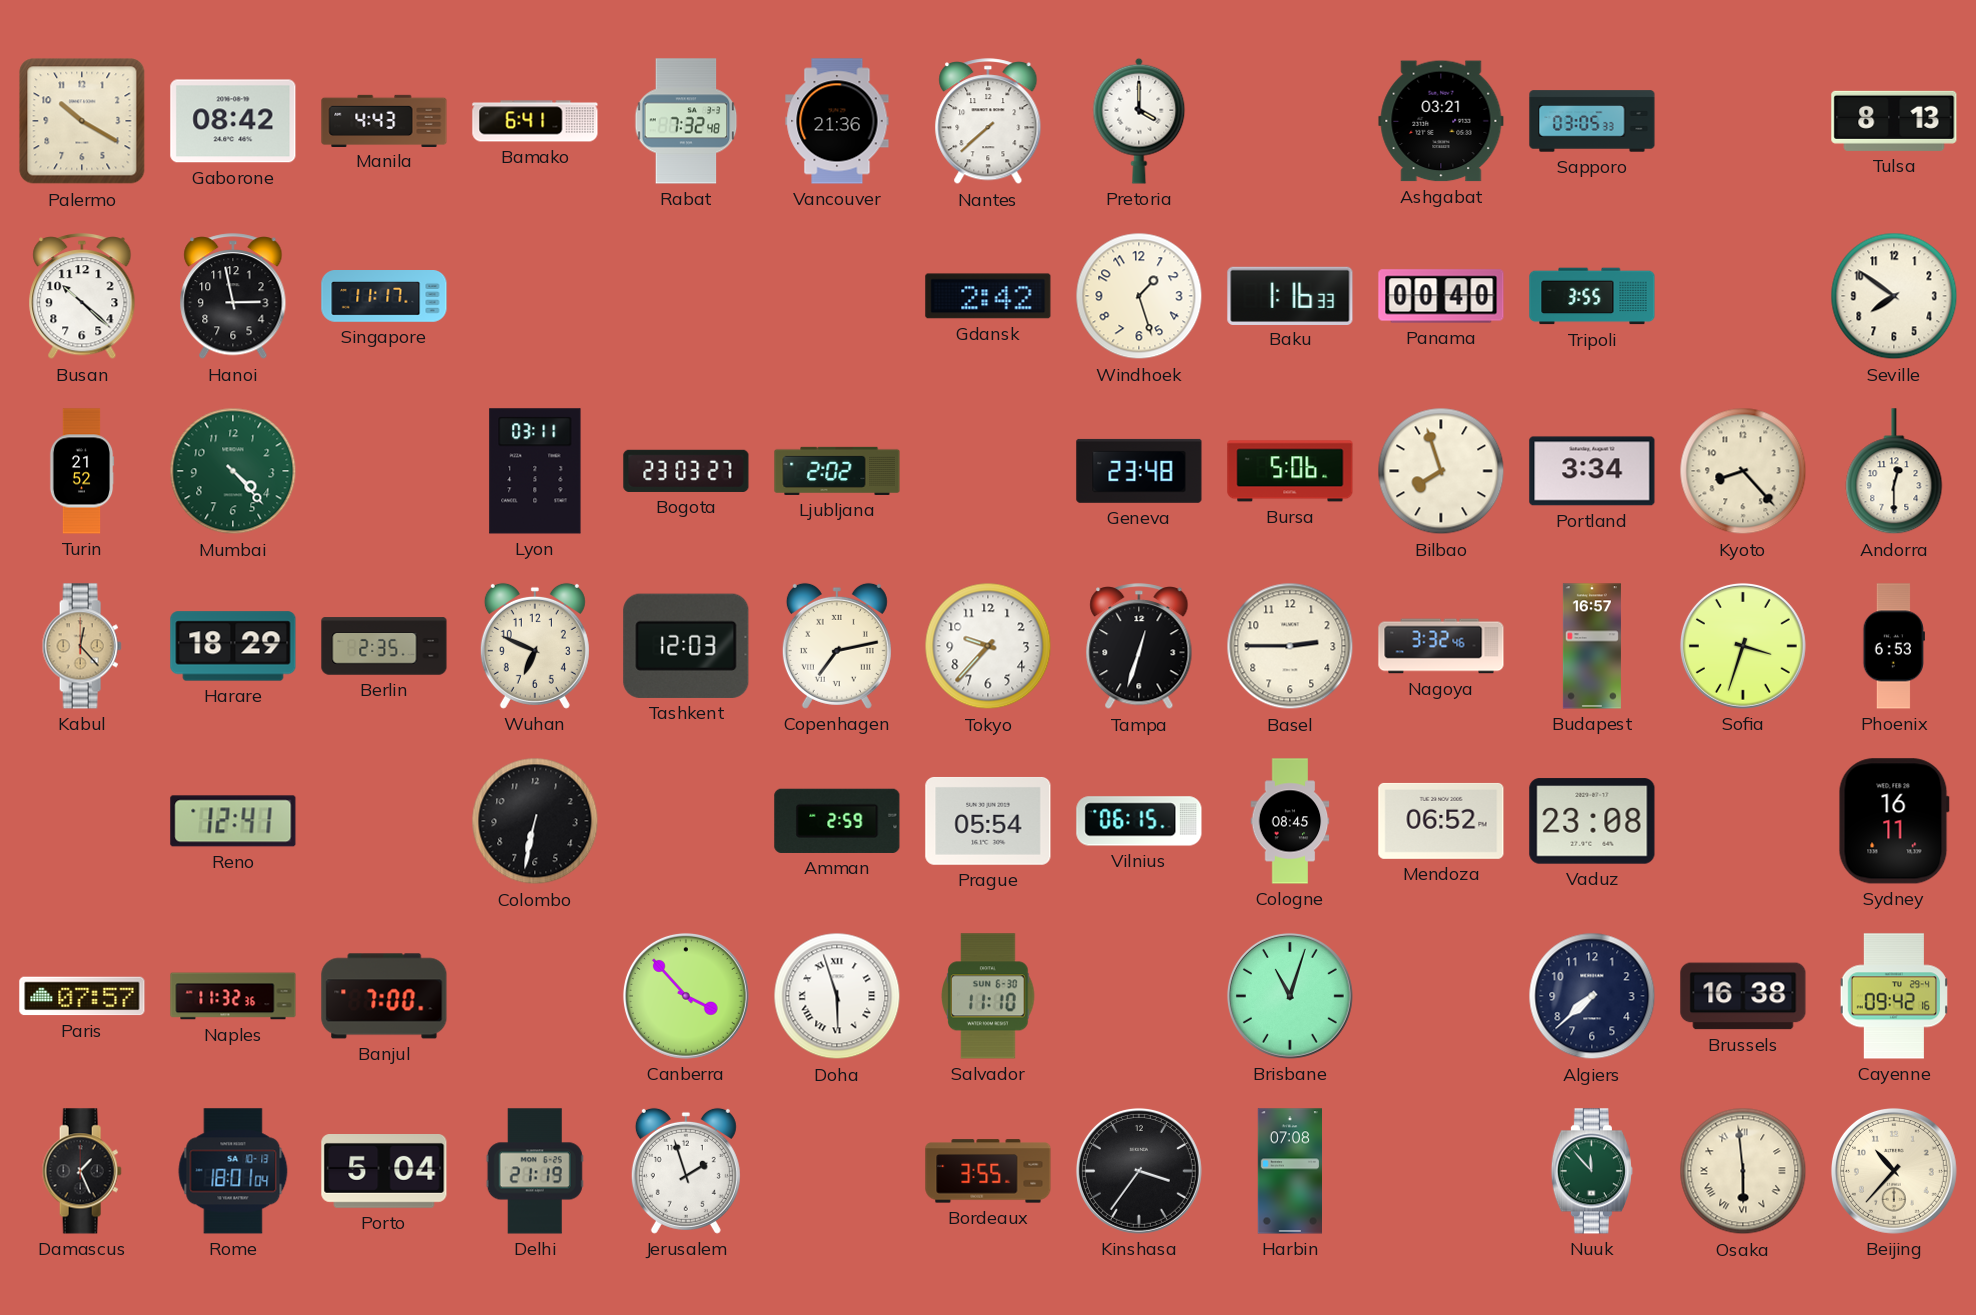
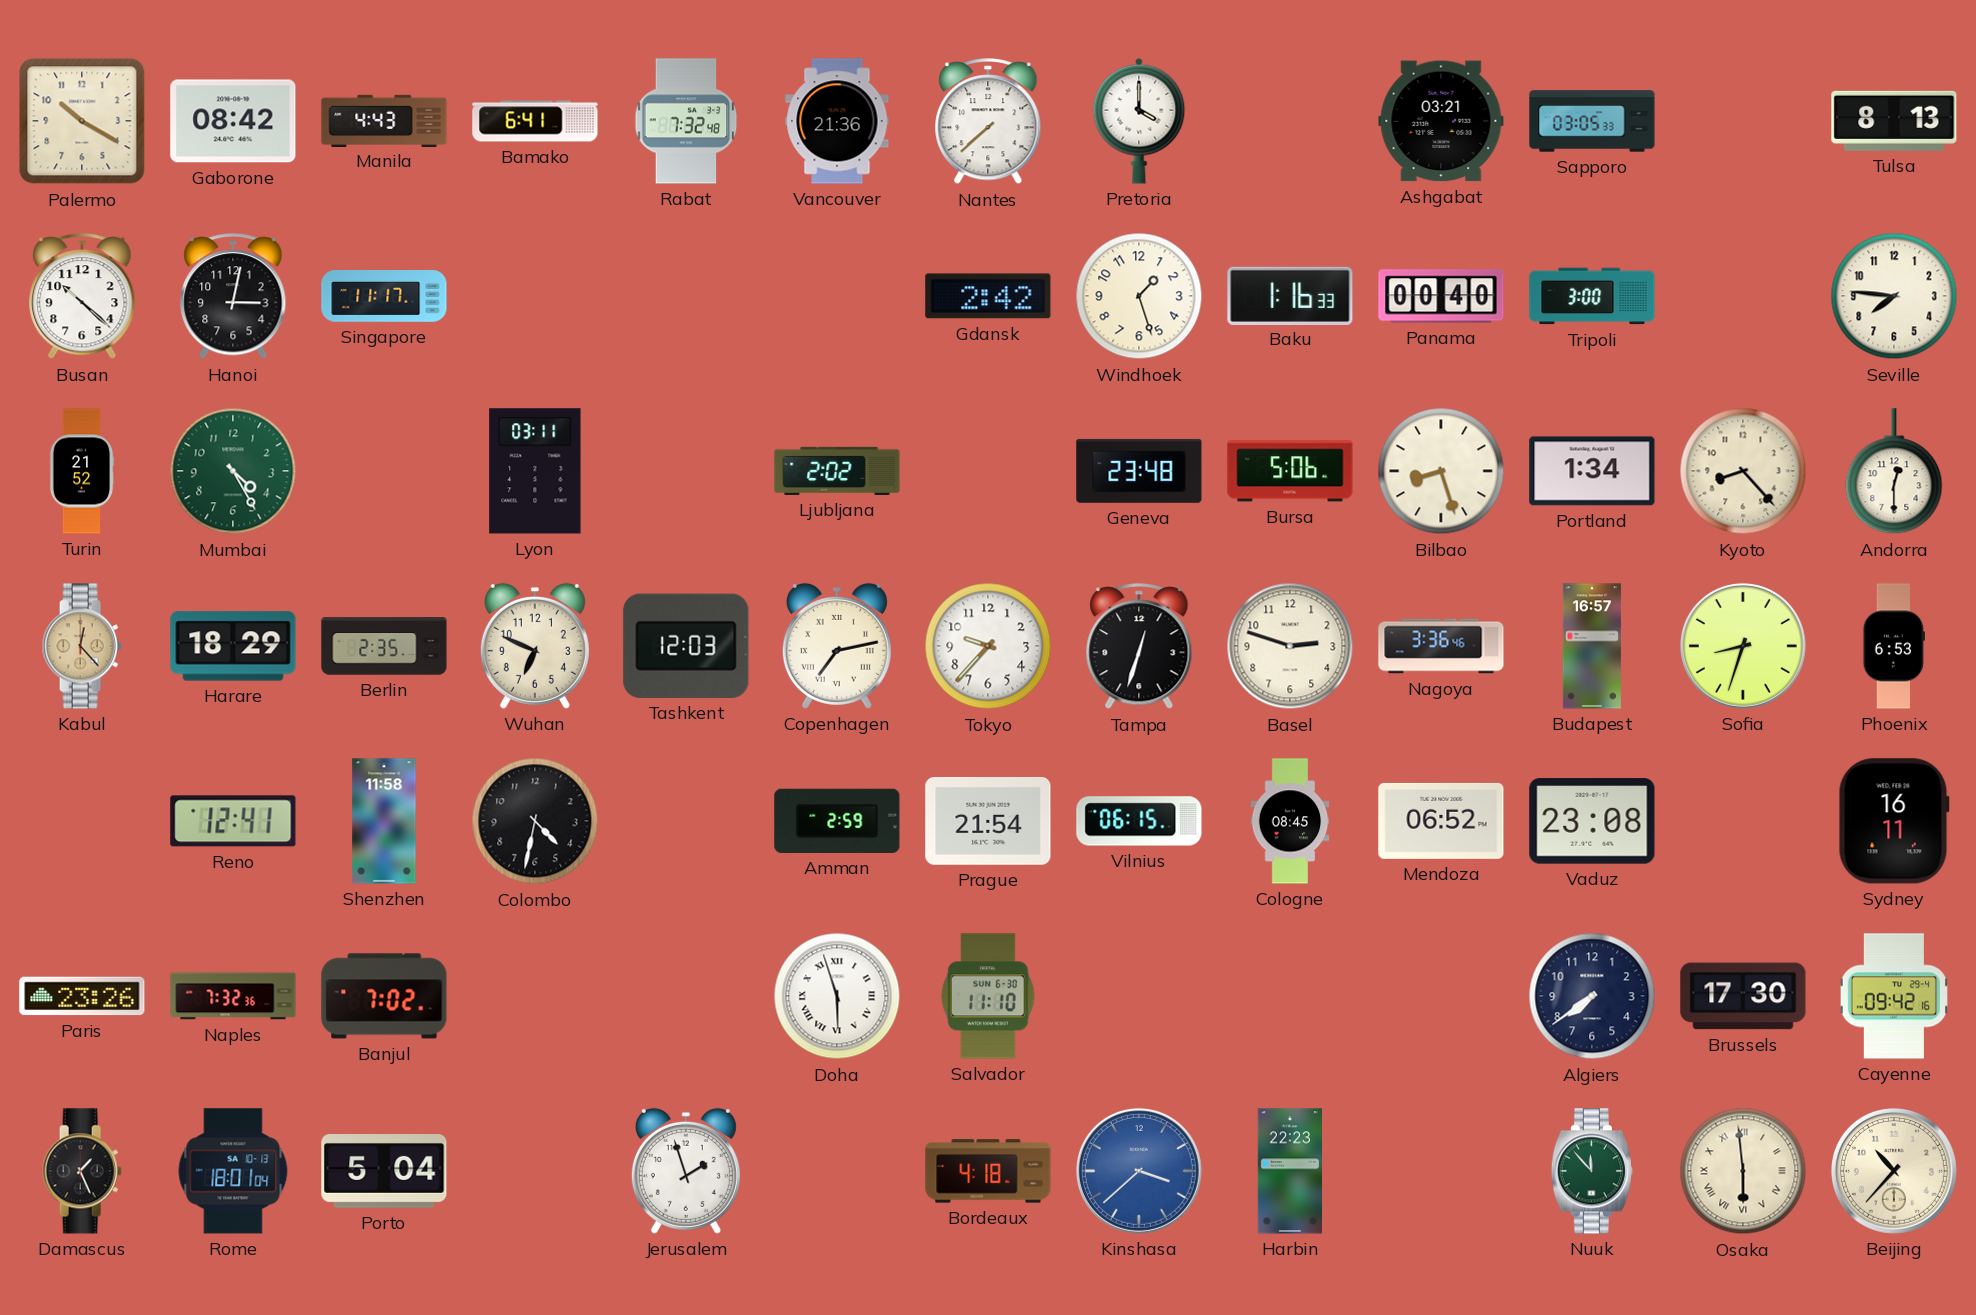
Hanoi: 2:58 -> 3:02 (233, 297)
Tripoli: 3:55 -> 3:00 (1592, 296)
Seville: 7:51 -> 7:46 (1894, 296)
Mumbai: 4:23 -> 4:25 (233, 471)
Bogota: 23:03 -> none (686, 471)
Bilbao: 7:57 -> 8:27 (1441, 471)
Portland: 3:34 -> 1:34 (1592, 471)
Basel: 2:45 -> 2:48 (1290, 646)
Nagoya: 3:32 -> 3:36 (1441, 646)
Sofia: 3:33 -> 8:33 (1743, 646)
Shenzhen: none -> 11:58 (384, 821)
Colombo: 6:32 -> 4:32 (535, 821)
Prague: 05:54 -> 21:54 (988, 821)
Paris: 07:57 -> 23:26 (82, 996)
Naples: 11:32 -> 7:32 (233, 996)
Banjul: 7:00 -> 7:02 (384, 996)
Canberra: 3:53 -> none (686, 996)
Brisbane: 11:03 -> none (1290, 996)
Algiers: 7:38 -> 7:39 (1592, 996)
Brussels: 16:38 -> 17:30 (1743, 996)
Delhi: 21:19 -> none (535, 1171)
Bordeaux: 3:55 -> 4:18 (988, 1171)
Kinshasa: 3:36 -> 3:38 (1139, 1171)
Kinshasa dial: black -> blue (1139, 1171)
Harbin: 07:08 -> 22:23 (1289, 1171)
